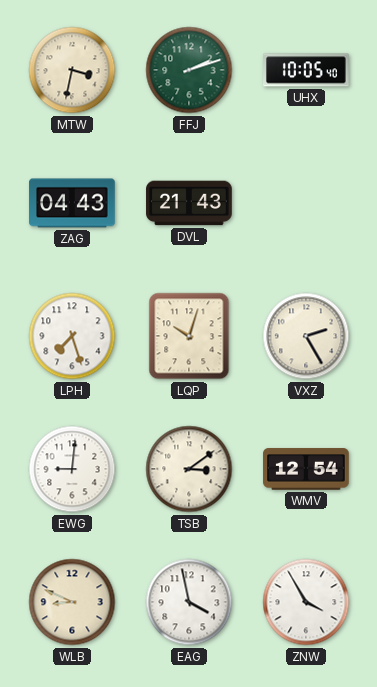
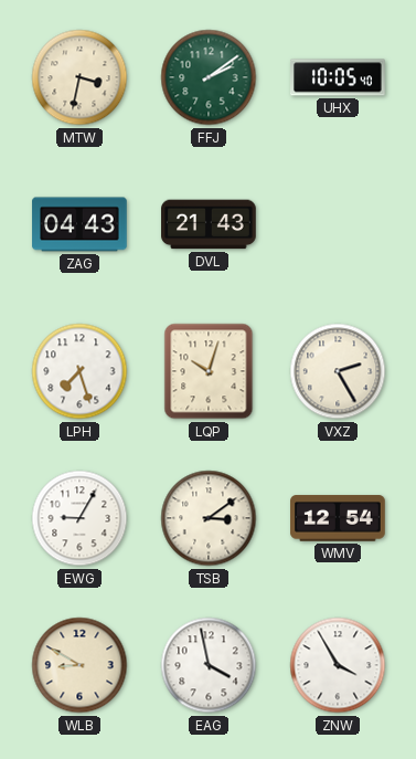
FFJ: 2:12 -> 2:09 (209, 77)
EWG: 9:01 -> 9:05 (79, 518)
WLB: 8:49 -> 8:50 (79, 665)
